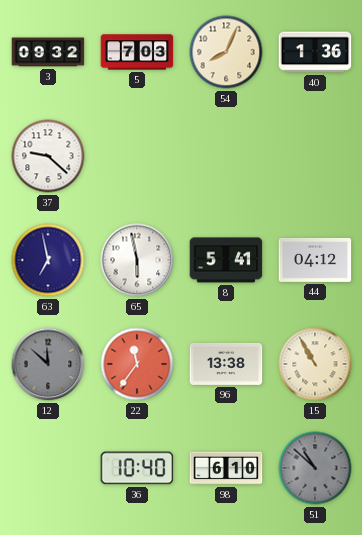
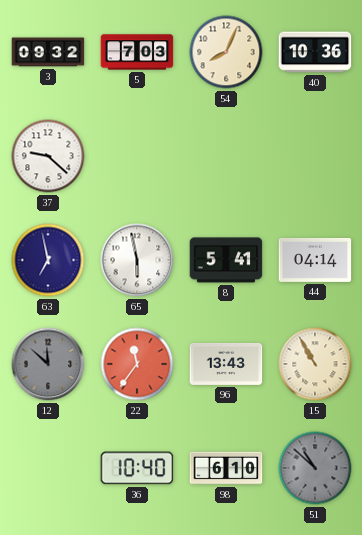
40: 1:36 -> 10:36 (315, 52)
44: 04:12 -> 04:14 (315, 260)
96: 13:38 -> 13:43 (226, 364)
